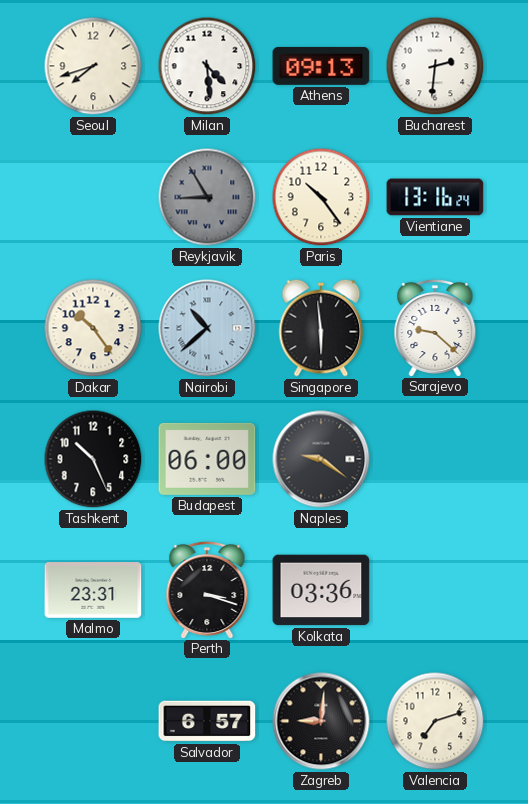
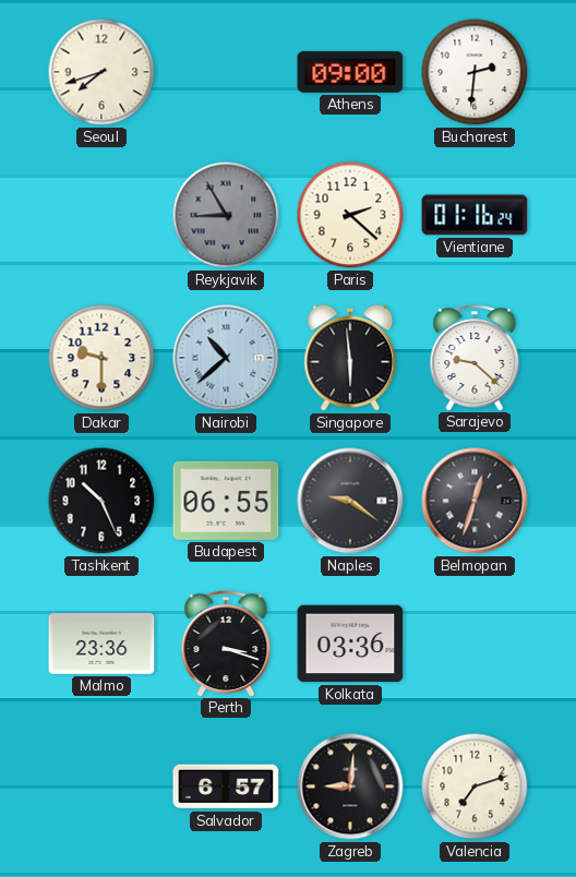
Milan: 4:29 -> none (207, 66)
Athens: 09:13 -> 09:00 (350, 72)
Paris: 10:24 -> 2:22 (350, 215)
Vientiane: 13:16 -> 01:16 (475, 215)
Dakar: 10:24 -> 9:30 (101, 358)
Budapest: 06:00 -> 06:55 (226, 501)
Belmopan: none -> 12:33 (475, 501)
Malmo: 23:31 -> 23:36 (101, 645)
